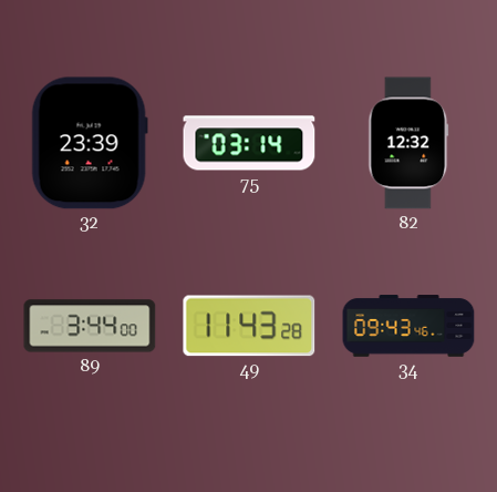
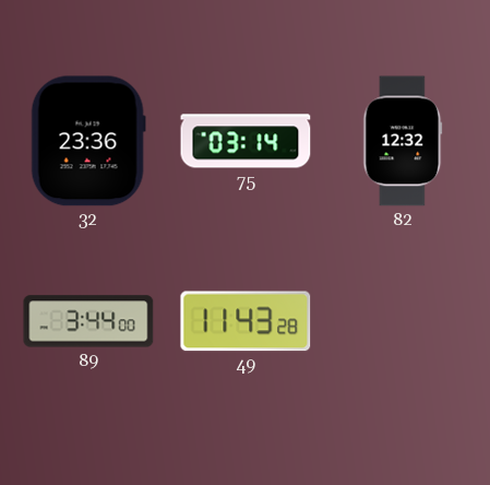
32: 23:39 -> 23:36 (88, 141)
34: 09:43 -> none (408, 326)
